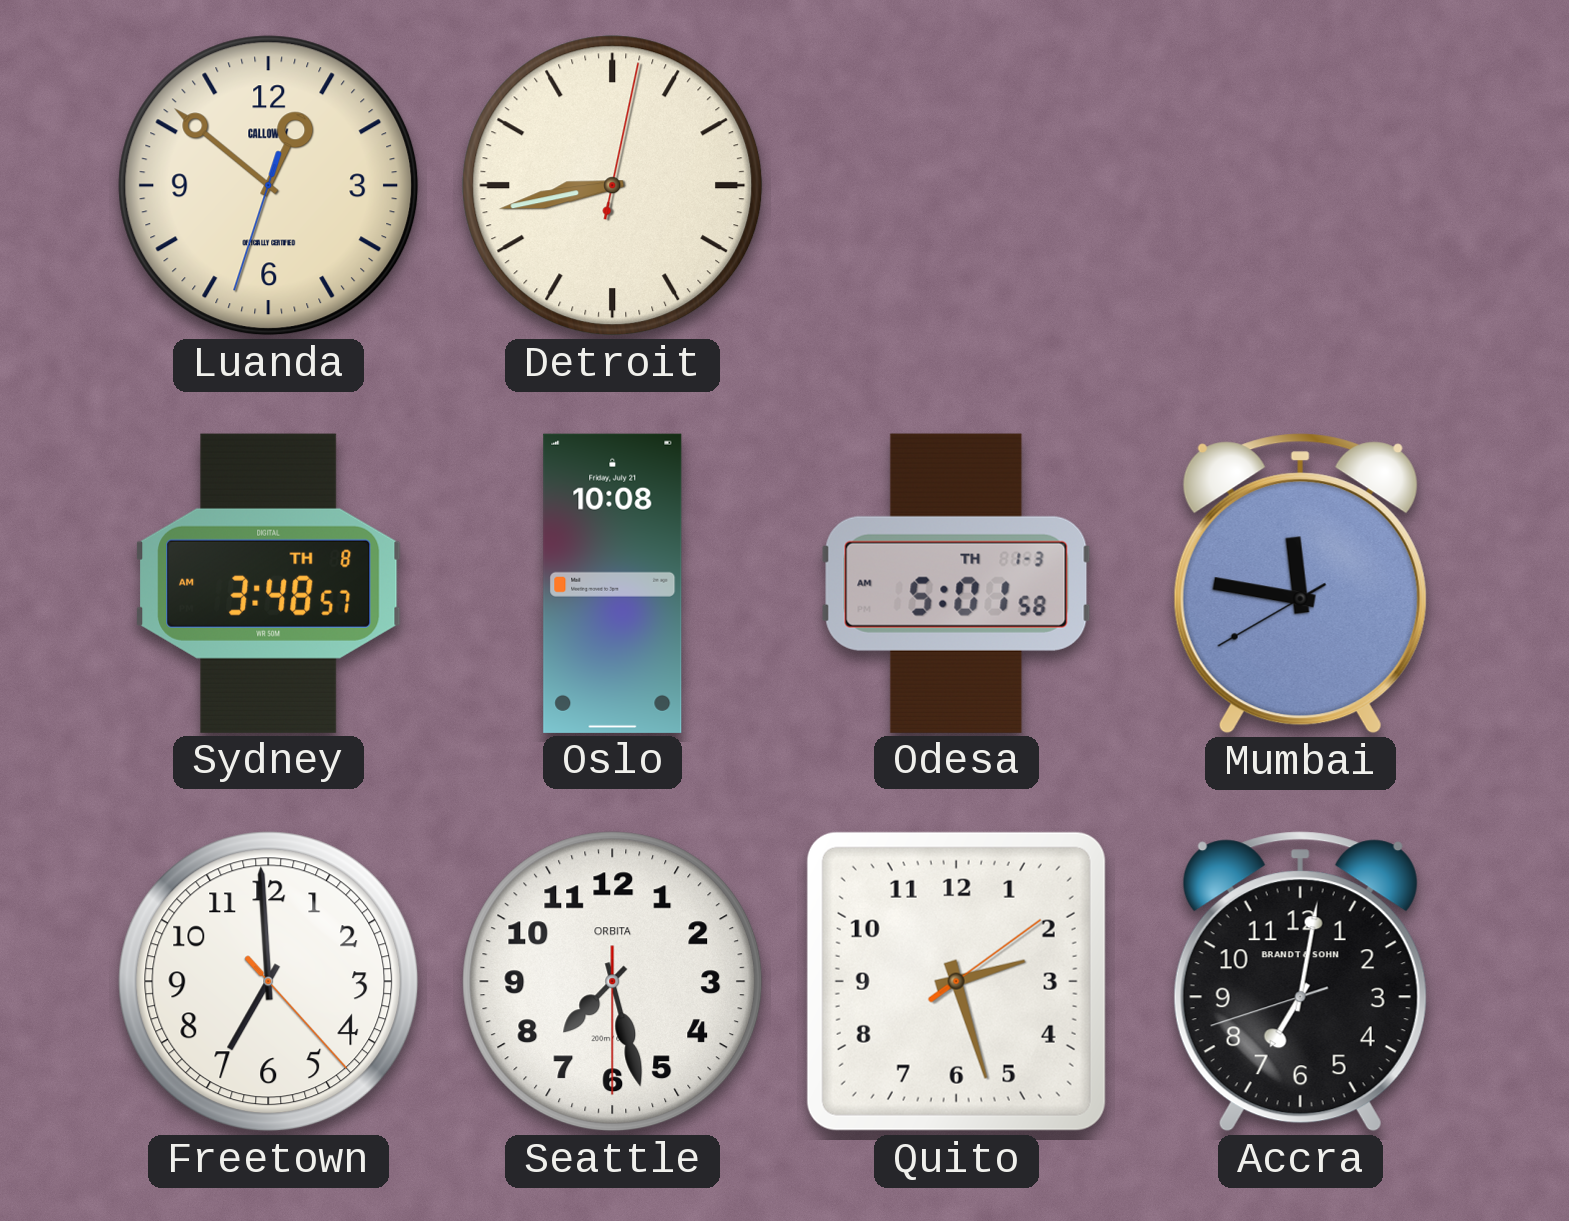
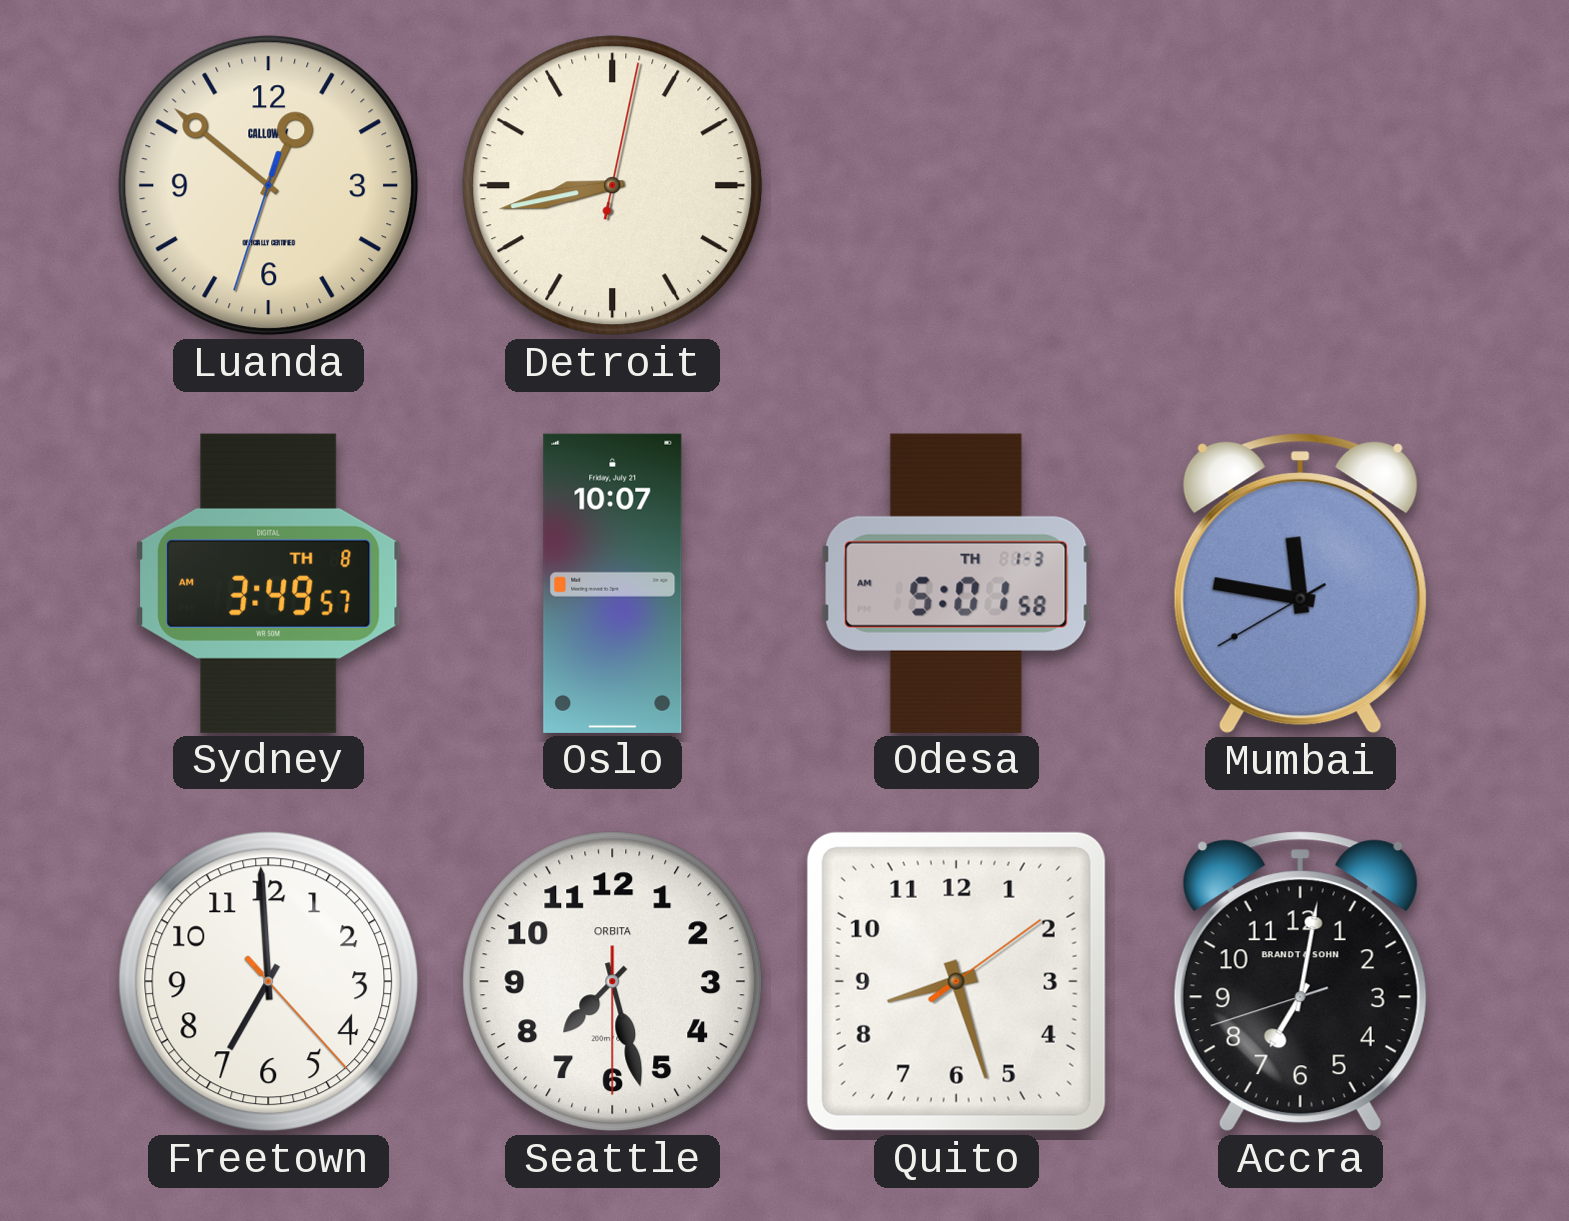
Sydney: 3:48 -> 3:49 (269, 583)
Oslo: 10:08 -> 10:07 (613, 583)
Quito: 2:27 -> 8:27 (956, 981)
